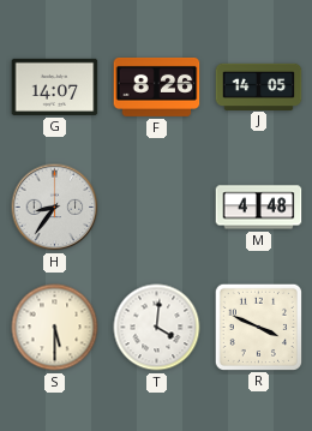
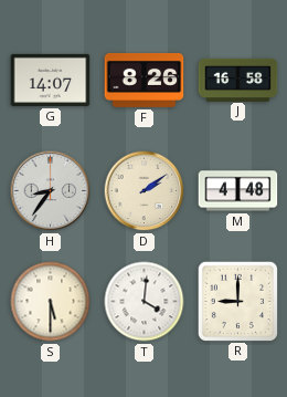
J: 14:05 -> 16:58 (238, 80)
D: none -> 2:09 (145, 191)
R: 3:49 -> 9:00 (237, 301)
